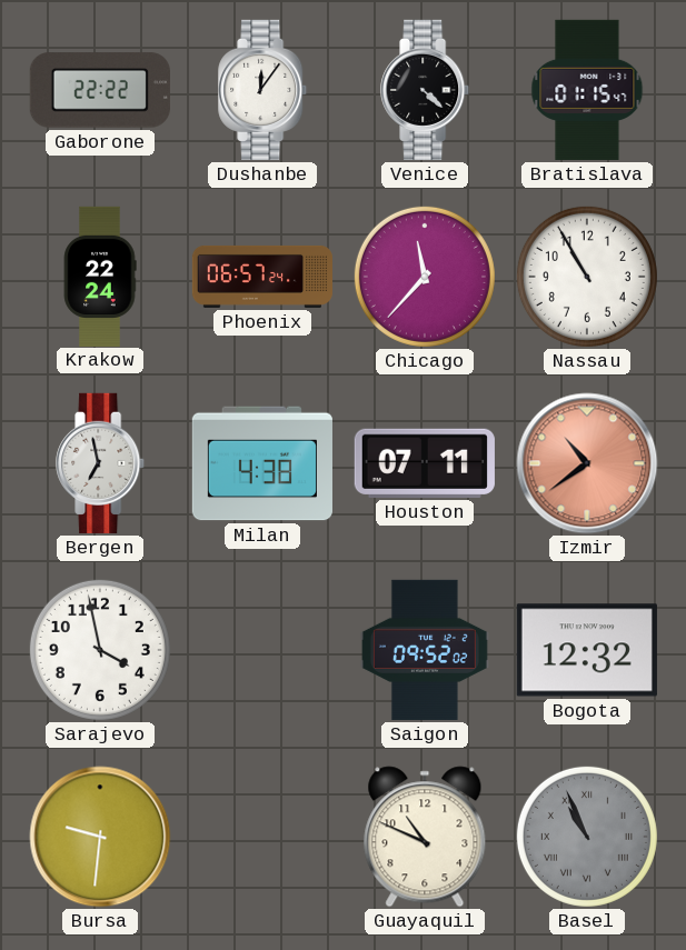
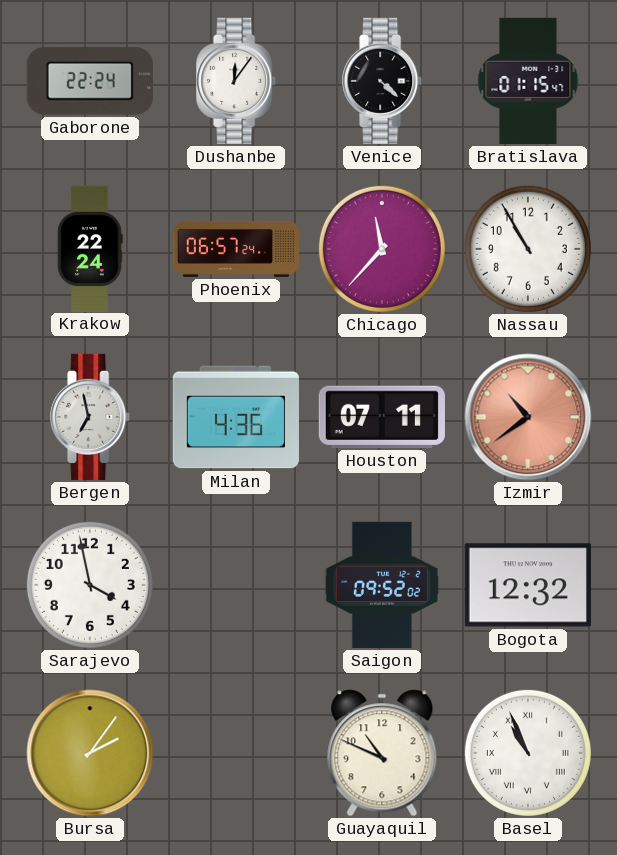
Gaborone: 22:22 -> 22:24 (90, 81)
Milan: 4:38 -> 4:36 (235, 417)
Bursa: 9:31 -> 2:06 (90, 753)
Basel dial: grey -> white (528, 753)
